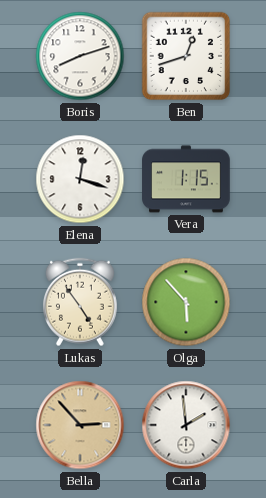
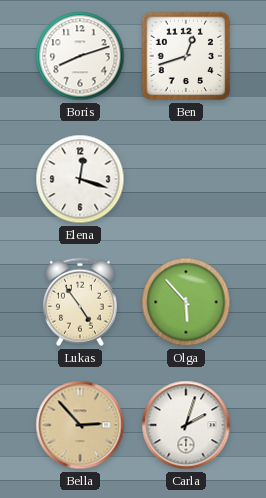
Vera: 1:15 -> none (186, 179)
Carla: 1:59 -> 2:03 (186, 425)
